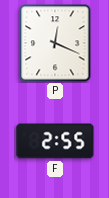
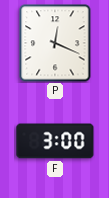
F: 2:55 -> 3:00 (55, 141)
